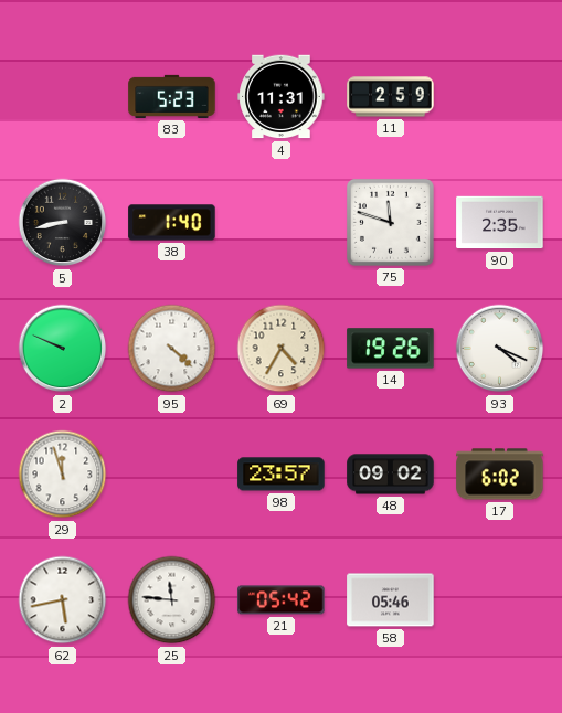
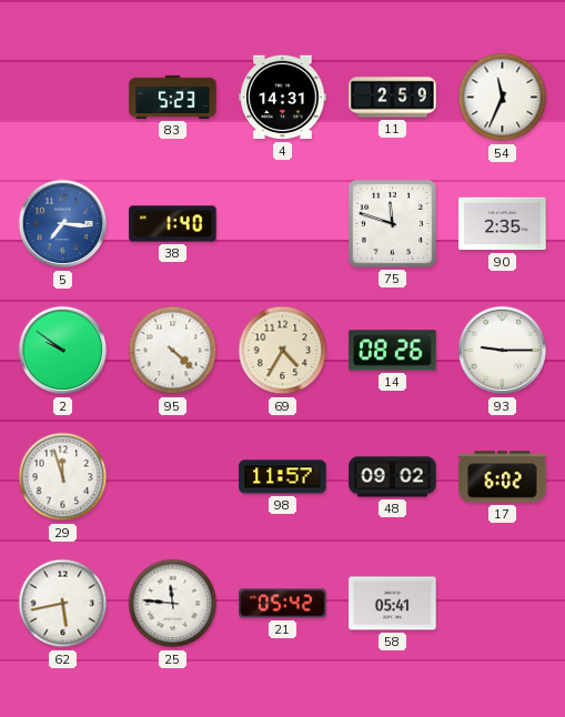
4: 11:31 -> 14:31 (283, 98)
54: none -> 11:34 (503, 98)
5: 8:43 -> 7:16 (63, 224)
5 dial: black -> blue (63, 224)
2: 9:49 -> 9:51 (63, 351)
14: 19:26 -> 08:26 (393, 351)
93: 4:19 -> 9:15 (503, 351)
98: 23:57 -> 11:57 (283, 477)
58: 05:46 -> 05:41 (393, 604)
